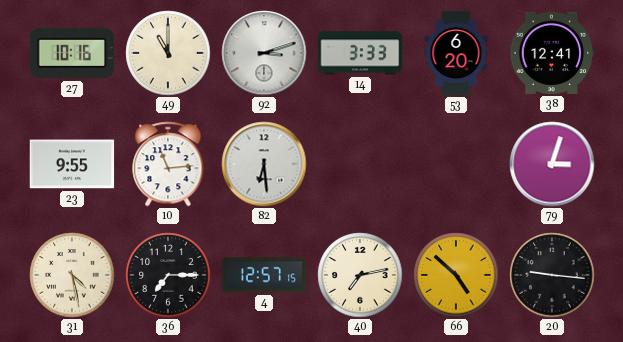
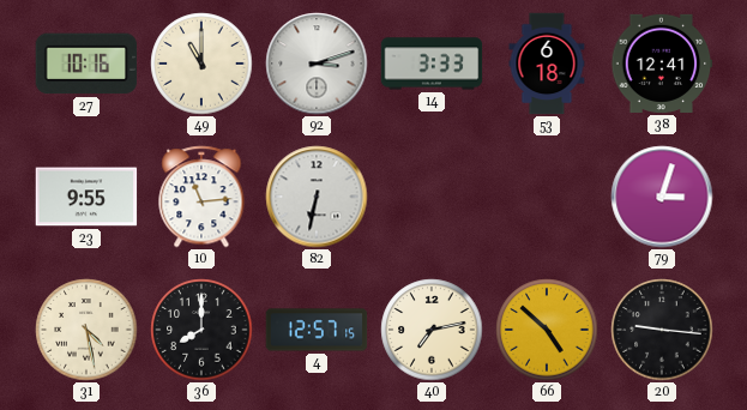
53: 6:20 -> 6:18 (547, 64)
82: 6:29 -> 6:32 (317, 197)
36: 7:15 -> 8:00 (201, 330)
